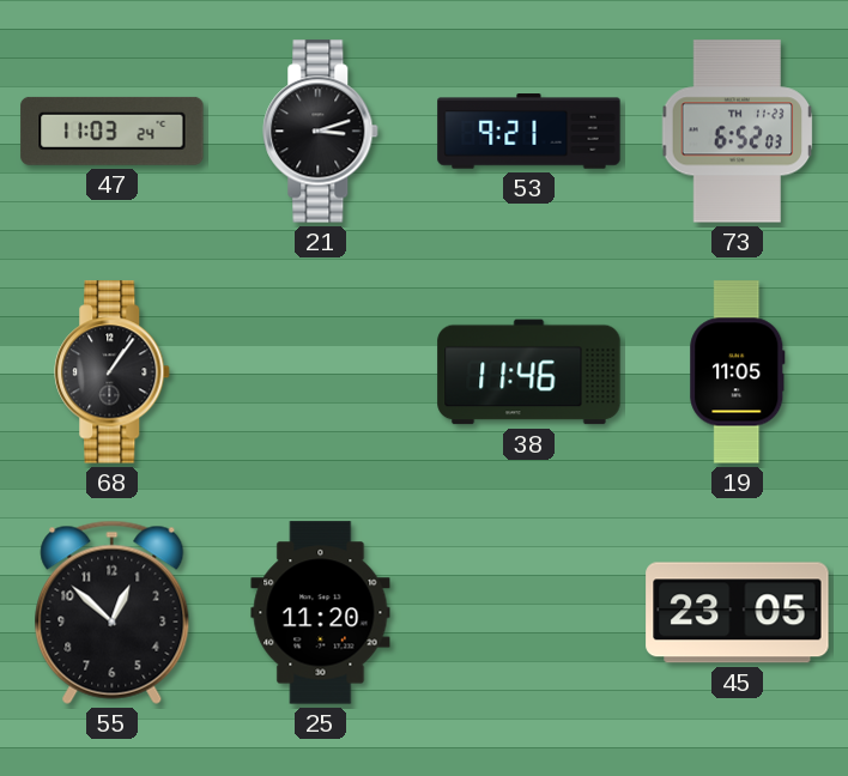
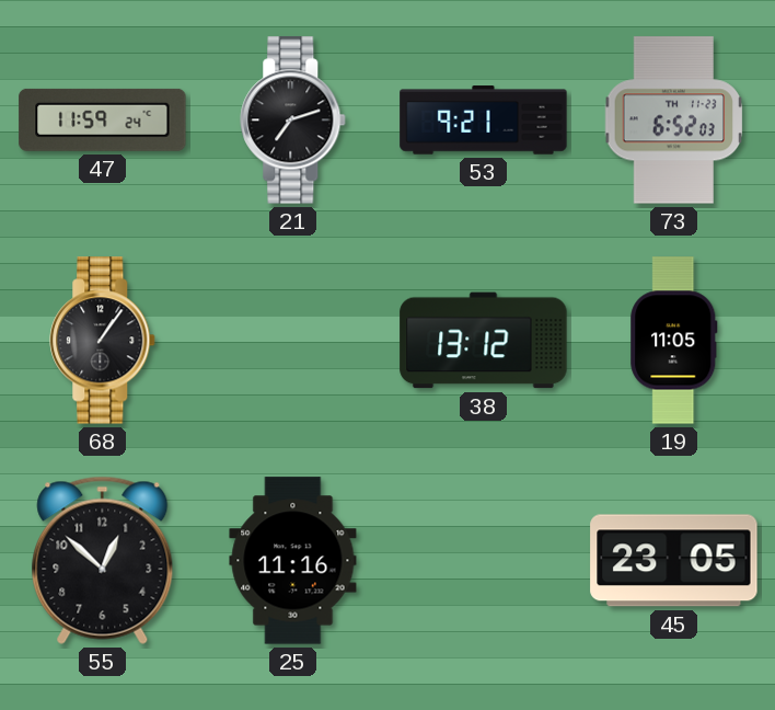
47: 11:03 -> 11:59 (103, 119)
21: 3:12 -> 7:12 (293, 121)
38: 11:46 -> 13:12 (484, 341)
25: 11:20 -> 11:16 (293, 561)
